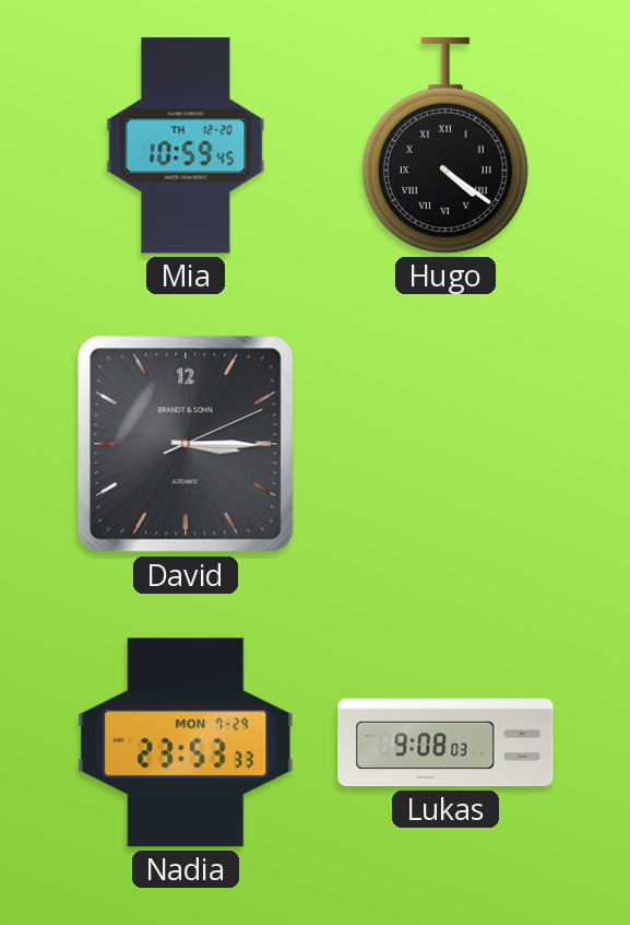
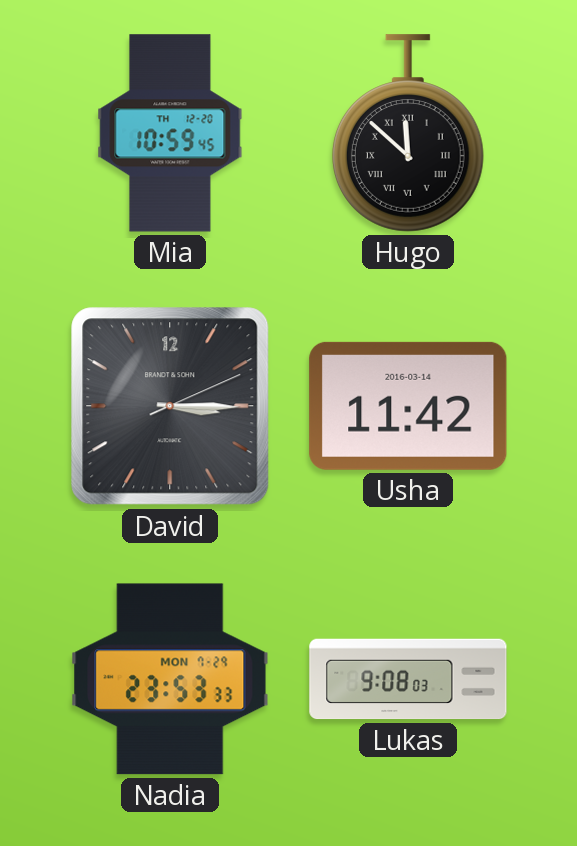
Hugo: 4:21 -> 11:52 (408, 133)
Usha: none -> 11:42 (408, 406)
